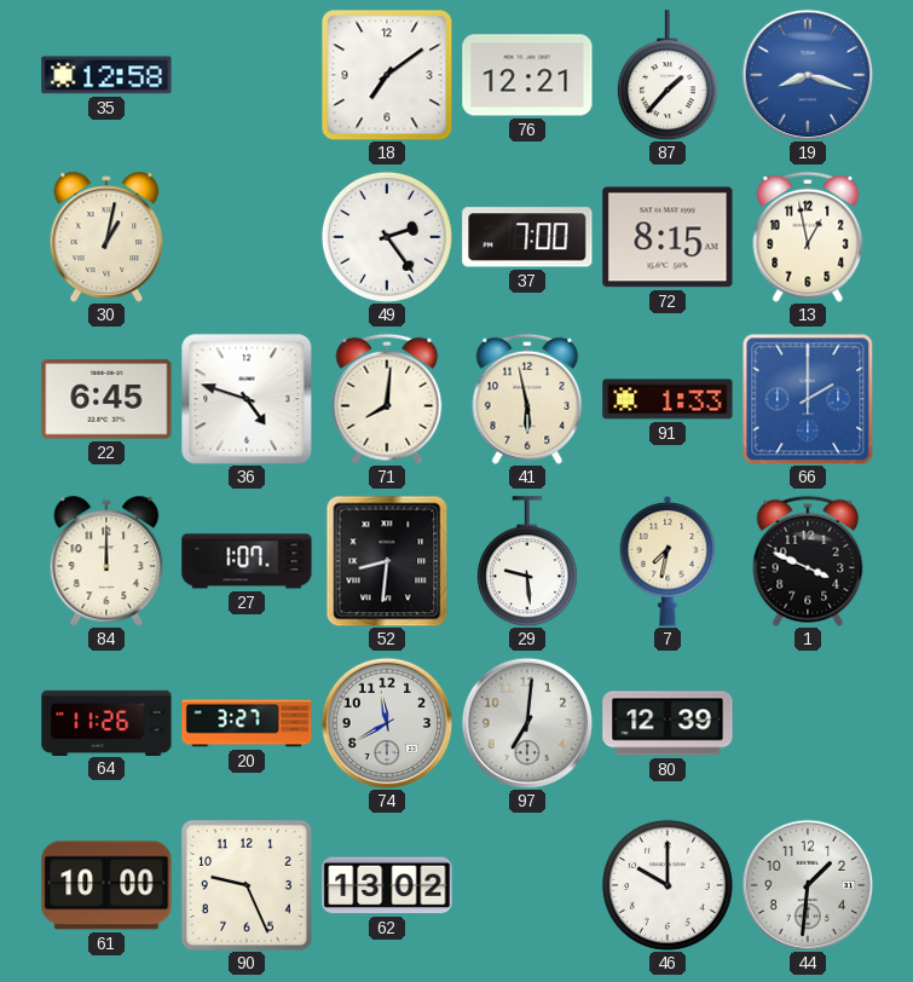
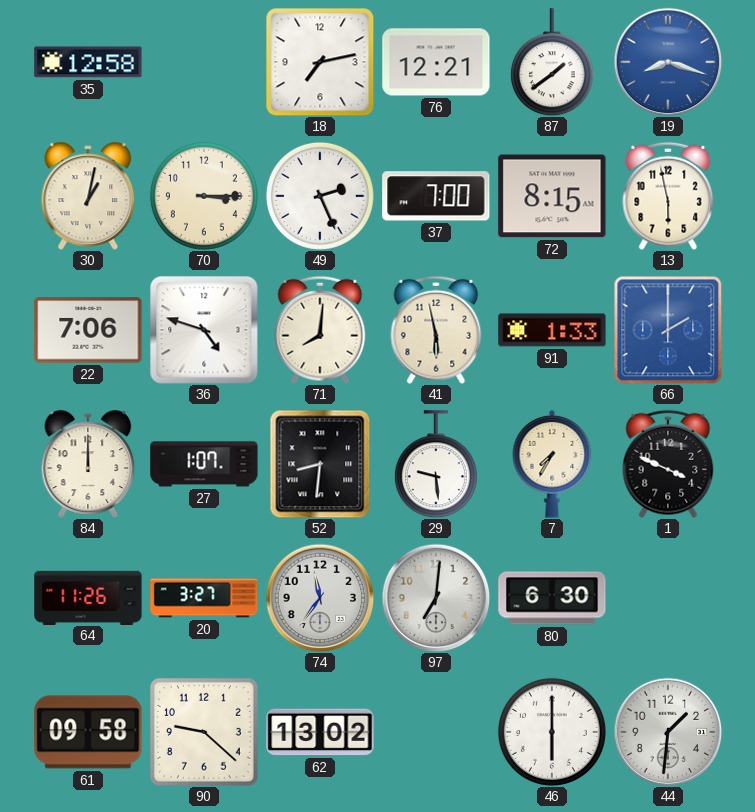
18: 7:09 -> 7:13 (320, 62)
87: 1:37 -> 1:39 (552, 62)
70: none -> 3:15 (204, 196)
49: 2:24 -> 2:26 (320, 196)
13: 12:58 -> 5:58 (668, 196)
22: 6:45 -> 7:06 (88, 330)
7: 7:32 -> 7:35 (552, 464)
74: 11:40 -> 11:36 (320, 598)
80: 12:39 -> 6:30 (552, 598)
61: 10:00 -> 09:58 (88, 732)
90: 9:26 -> 9:22 (204, 732)
46: 10:00 -> 6:00 (552, 732)
